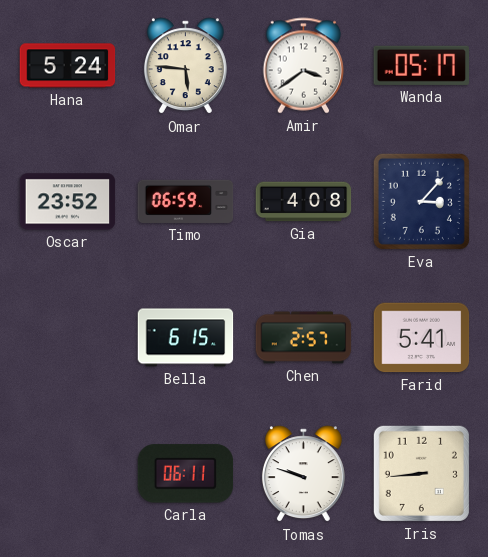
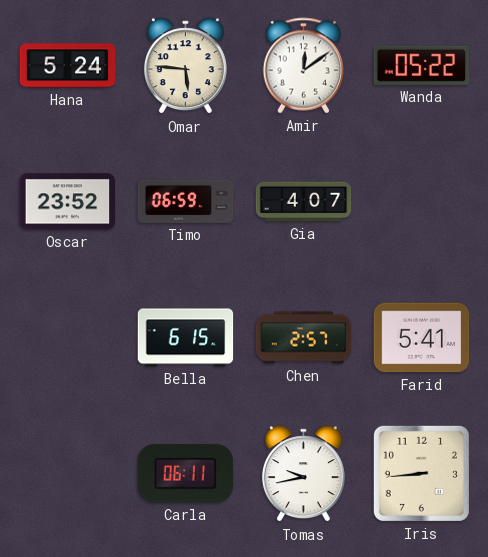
Amir: 3:39 -> 12:09 (304, 66)
Wanda: 05:17 -> 05:22 (421, 65)
Gia: 4:08 -> 4:07 (304, 202)
Eva: 3:07 -> none (421, 201)
Tomas: 9:48 -> 9:43 (303, 474)
